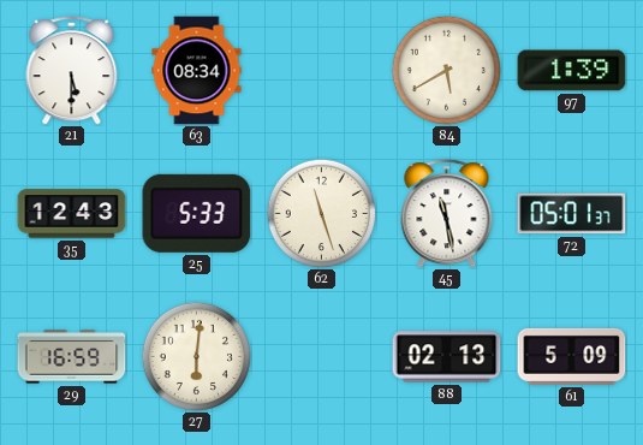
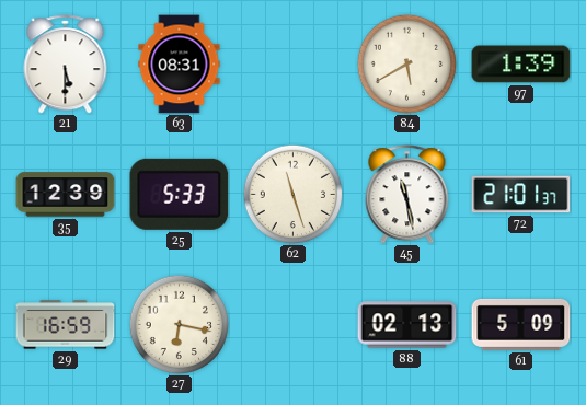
63: 08:34 -> 08:31 (180, 65)
35: 12:43 -> 12:39 (66, 195)
72: 05:01 -> 21:01 (521, 195)
27: 6:01 -> 6:17 (179, 324)
